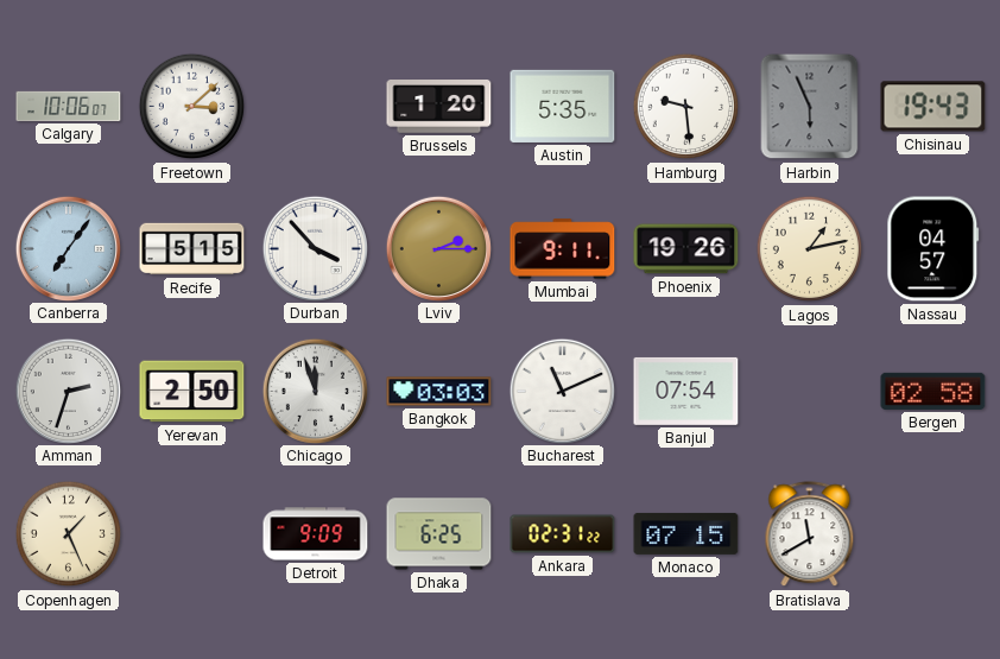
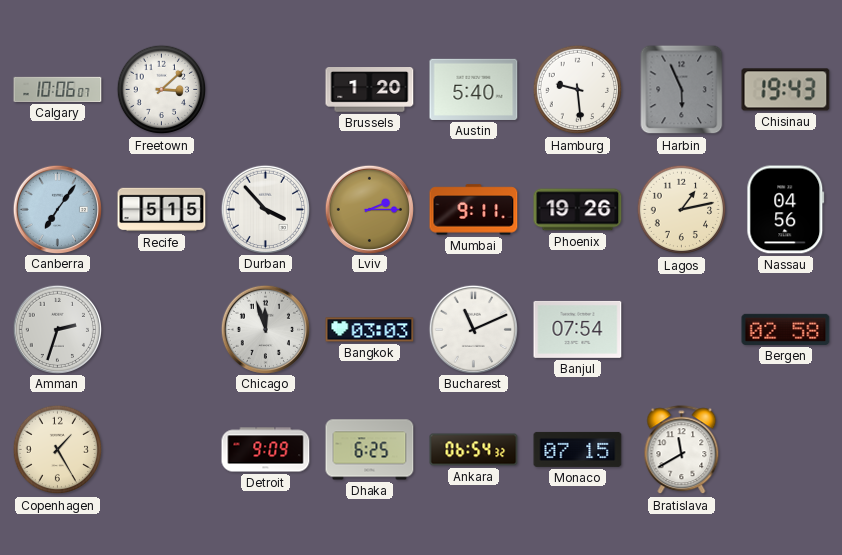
Austin: 5:35 -> 5:40 (474, 89)
Nassau: 04:57 -> 04:56 (786, 210)
Yerevan: 2:50 -> none (192, 392)
Copenhagen: 1:26 -> 1:25 (58, 450)
Ankara: 02:31 -> 06:54 (474, 450)
